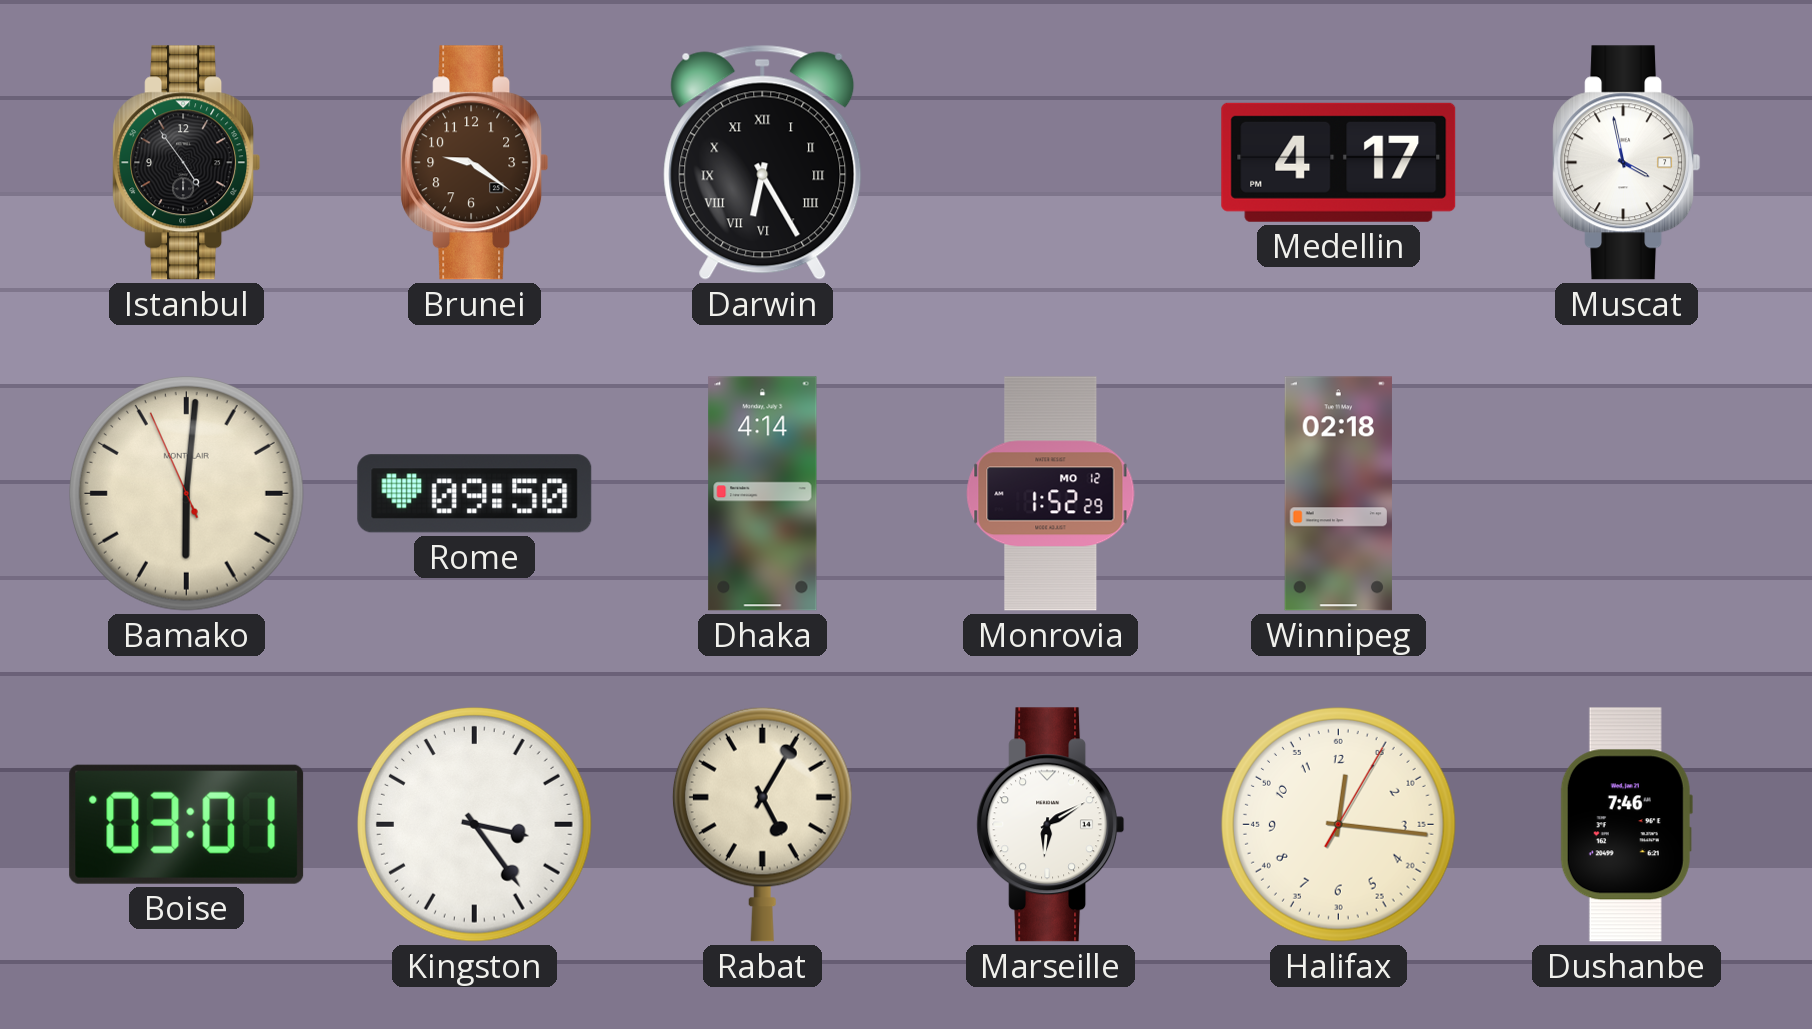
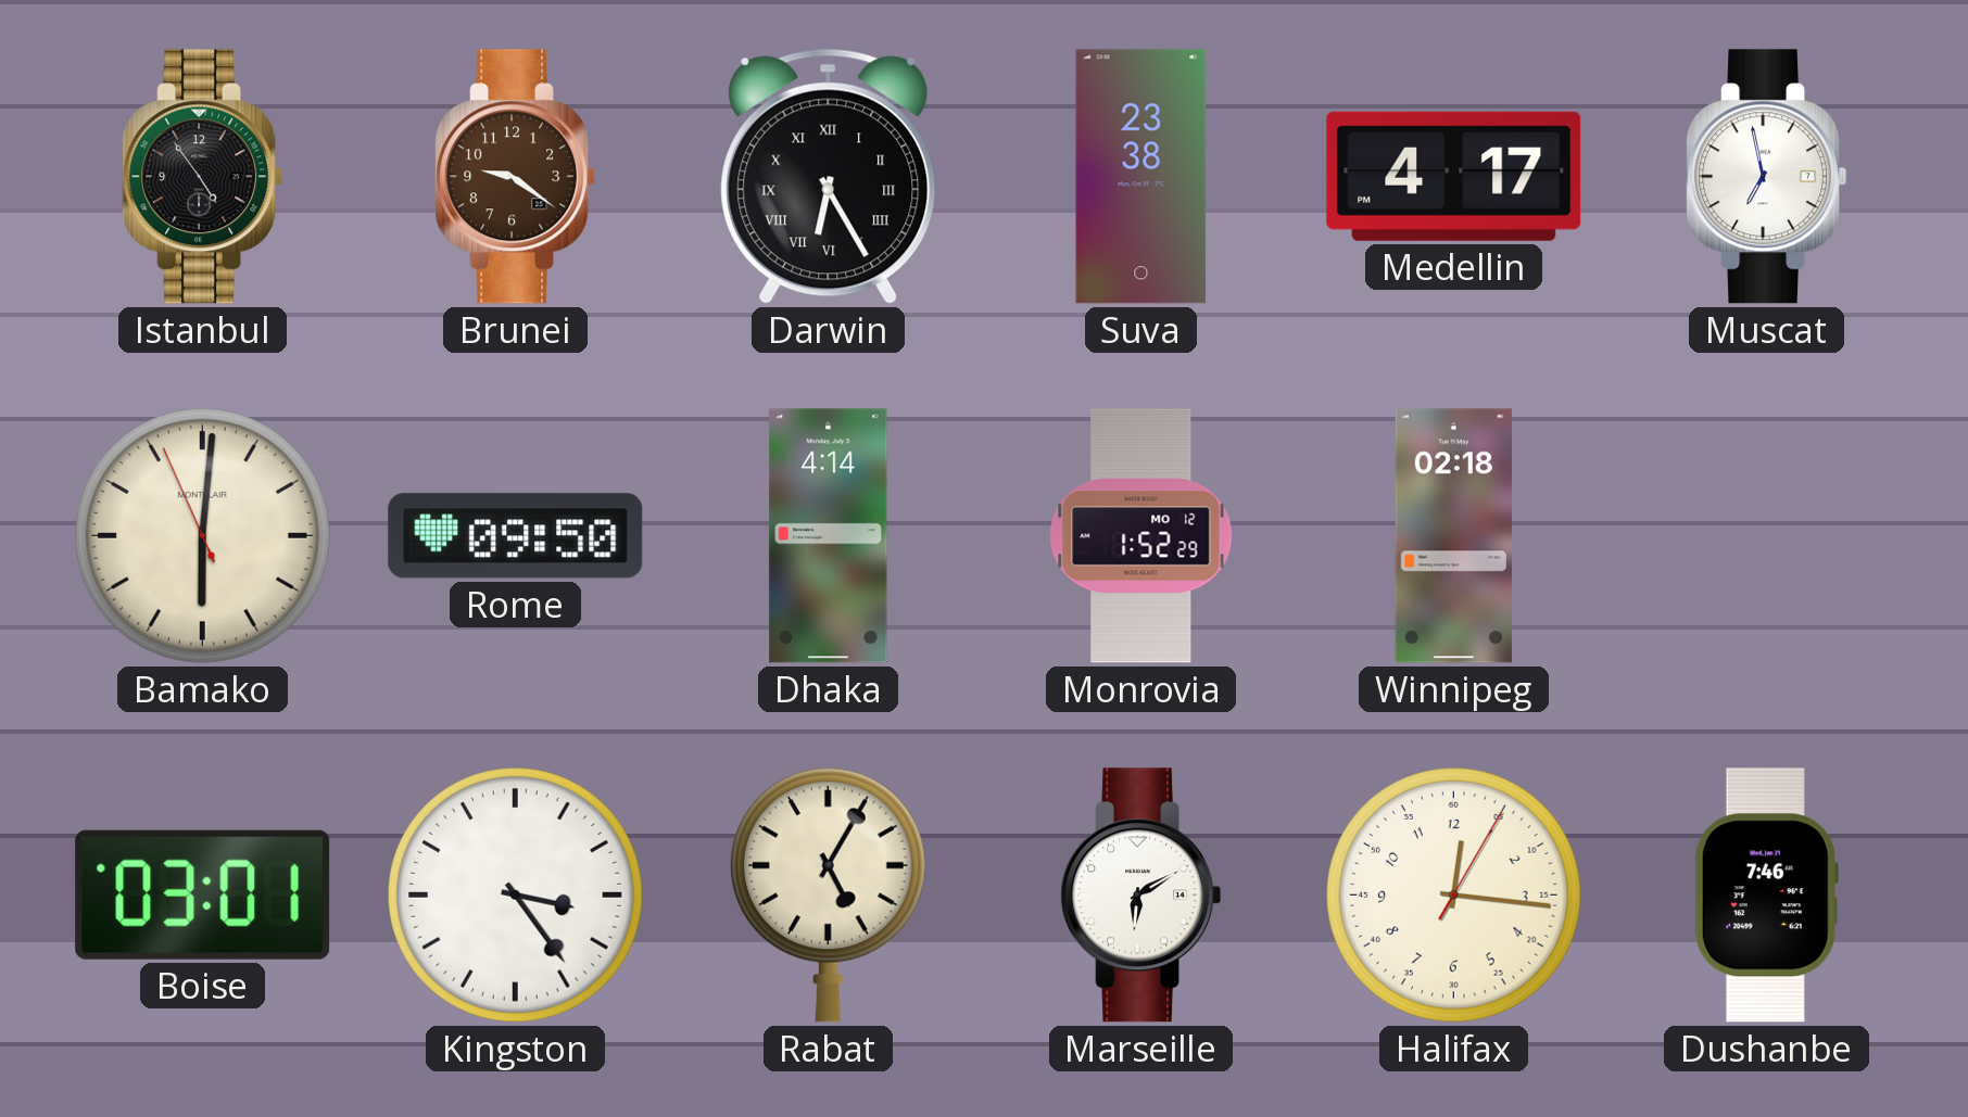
Suva: none -> 23:38 (1141, 177)
Muscat: 3:58 -> 6:58 (1767, 177)
